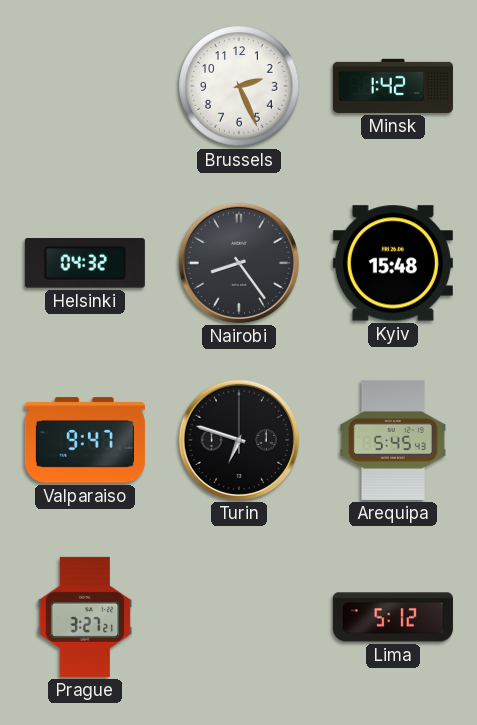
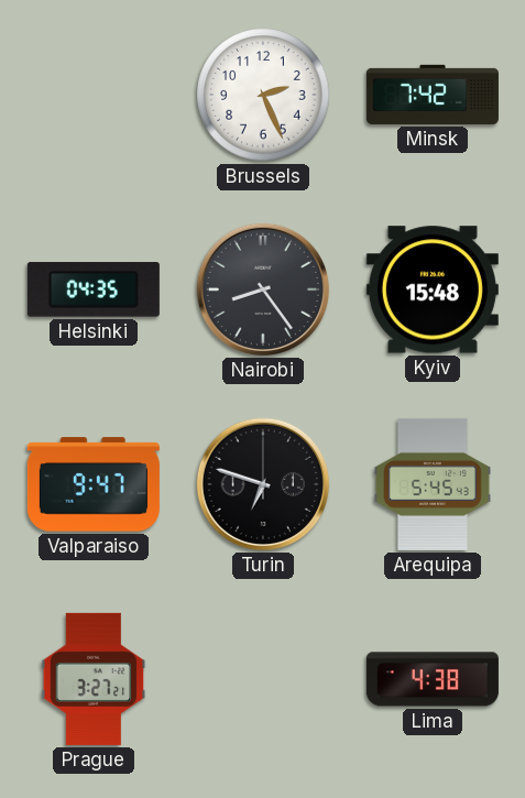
Minsk: 1:42 -> 7:42 (433, 95)
Helsinki: 04:32 -> 04:35 (94, 289)
Lima: 5:12 -> 4:38 (433, 679)
